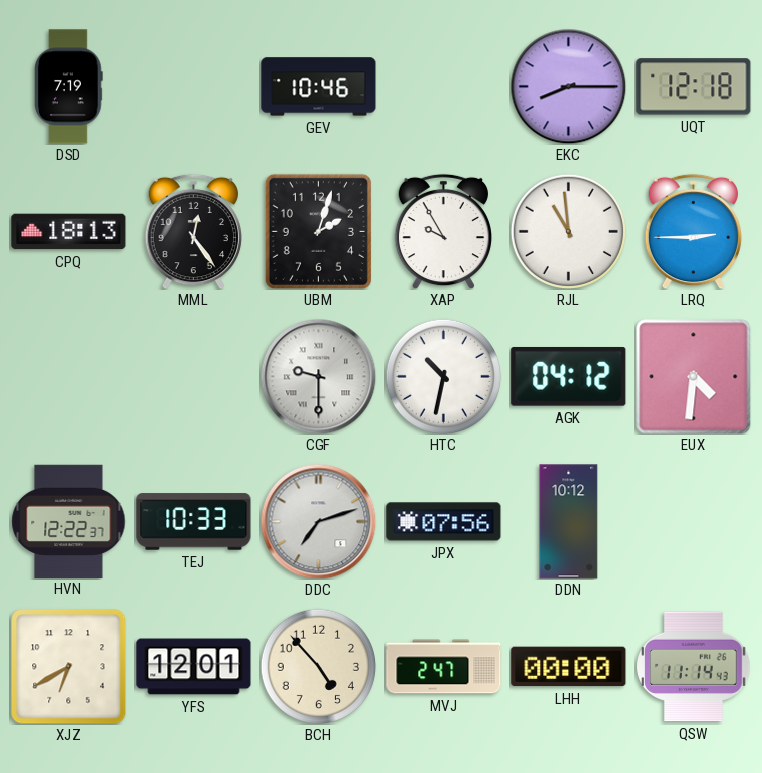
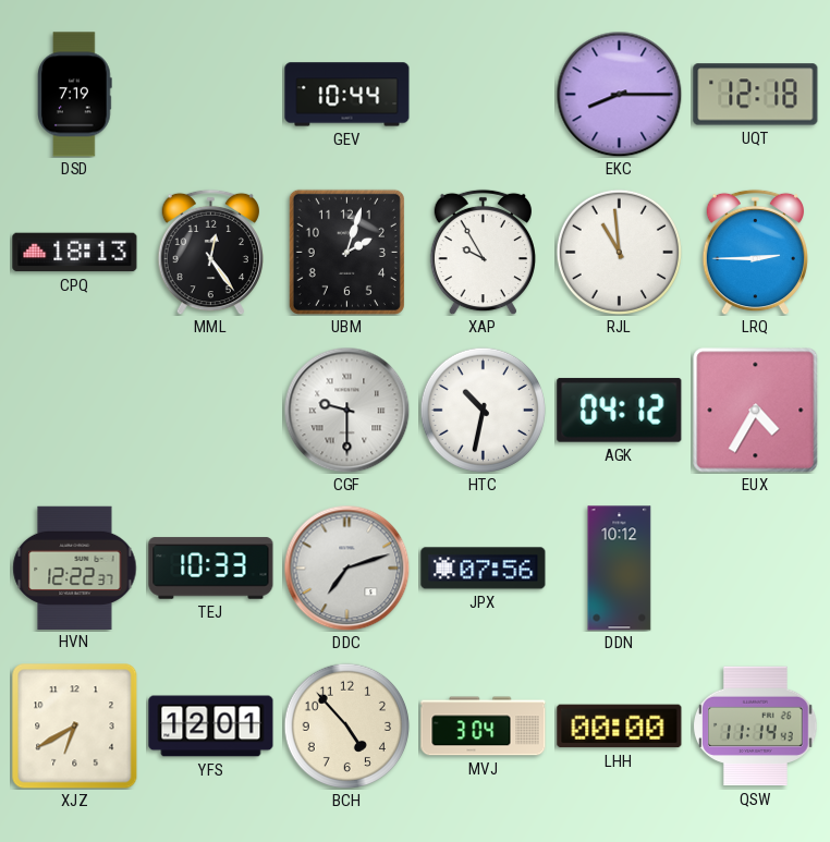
GEV: 10:46 -> 10:44 (347, 95)
EUX: 4:31 -> 4:35 (756, 411)
MVJ: 2:47 -> 3:04 (484, 727)
